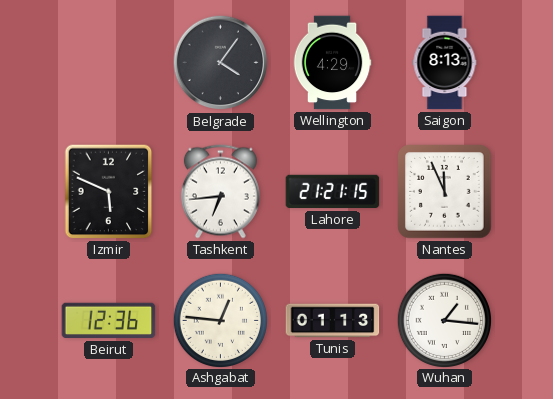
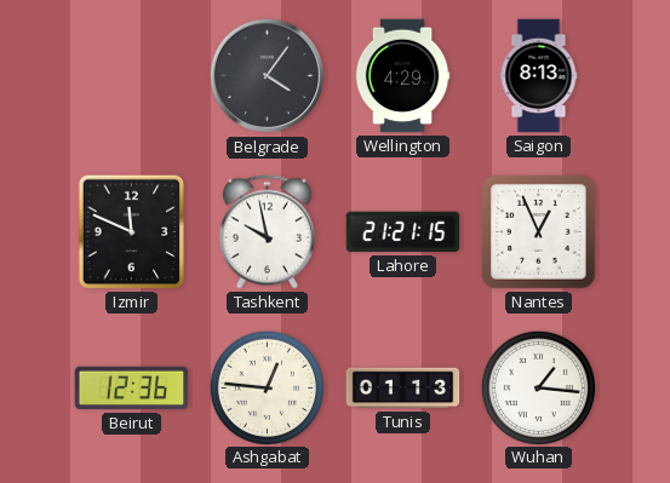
Izmir: 5:49 -> 11:49 (132, 232)
Tashkent: 6:44 -> 9:58 (267, 232)
Nantes: 11:56 -> 12:56 (539, 232)
